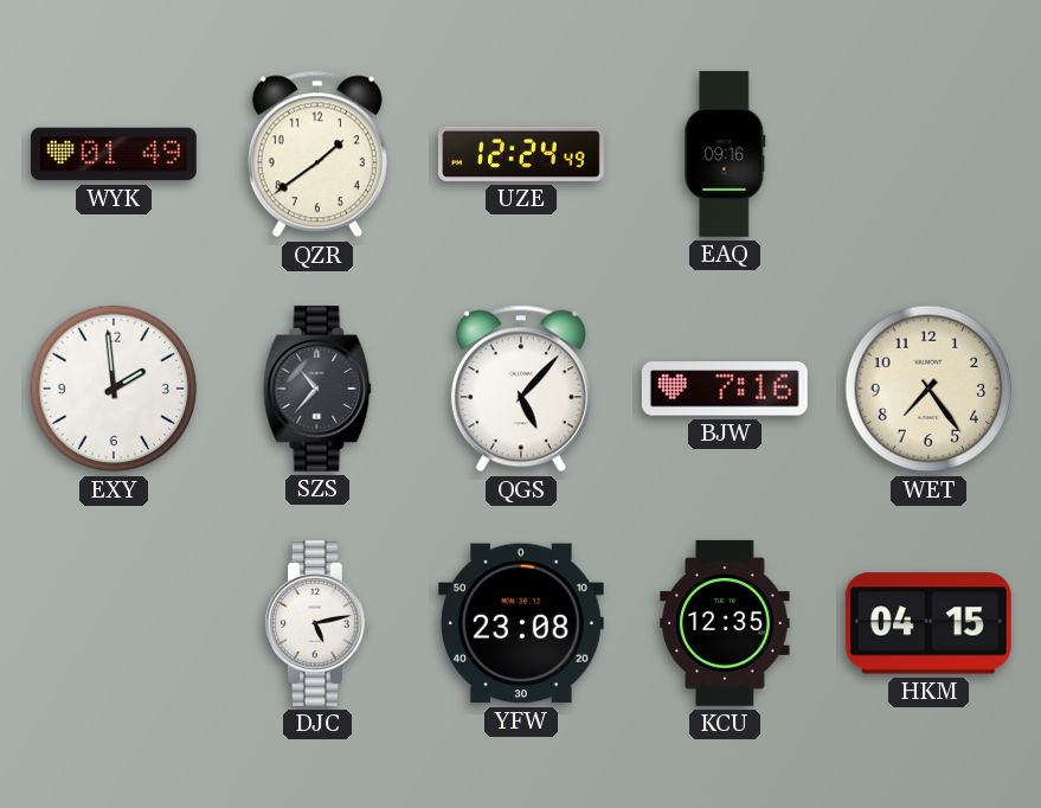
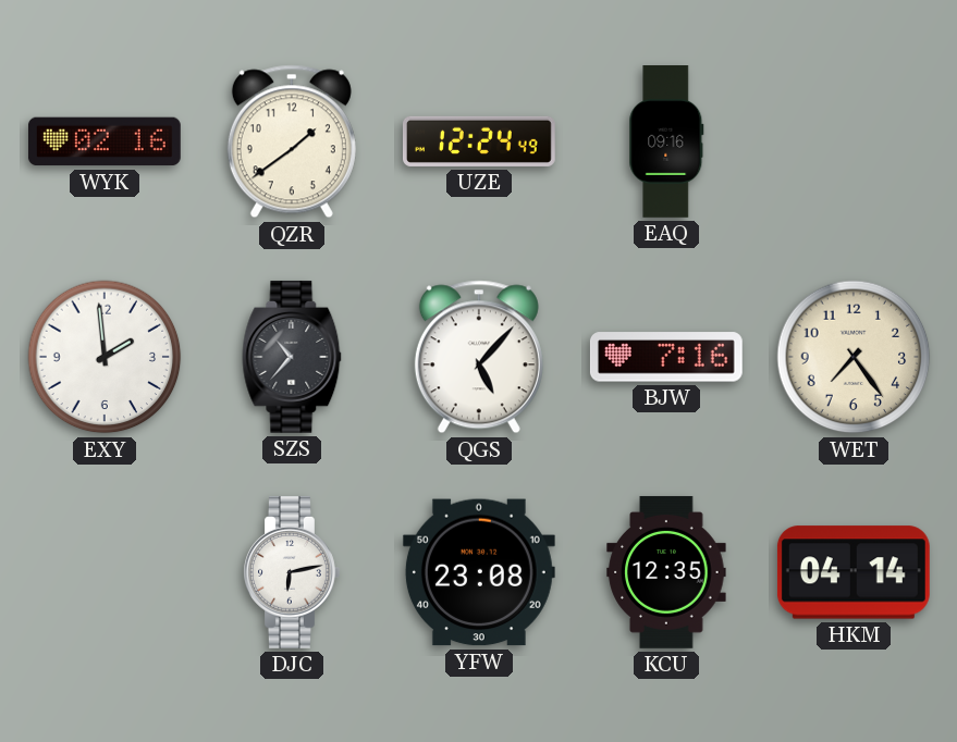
WYK: 01:49 -> 02:16 (105, 141)
DJC: 5:13 -> 6:13 (292, 572)
HKM: 04:15 -> 04:14 (854, 572)
